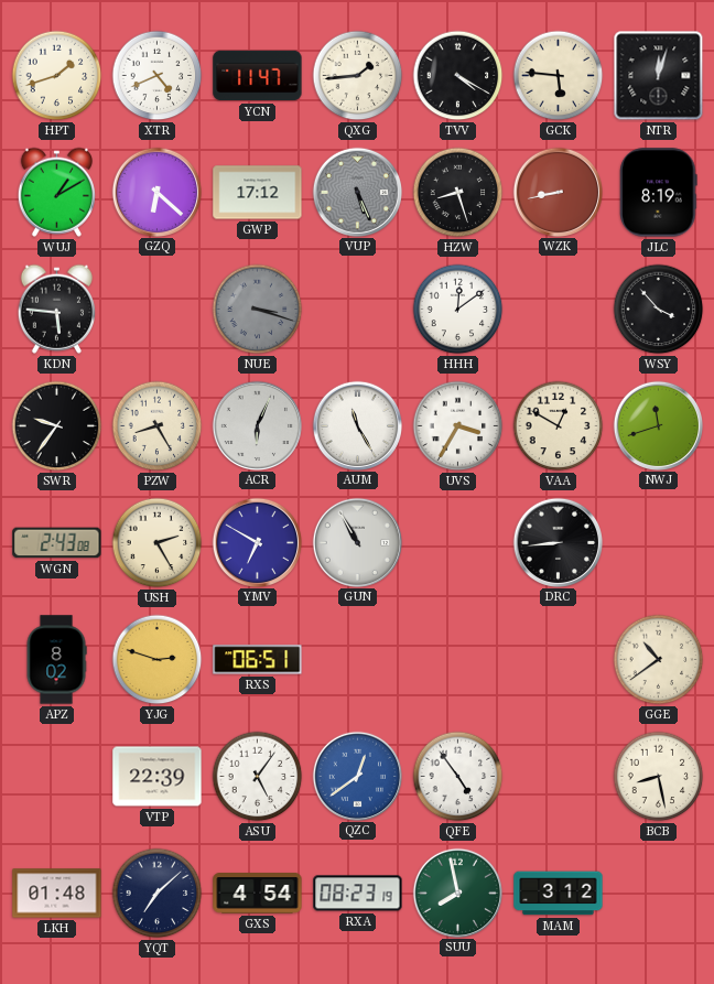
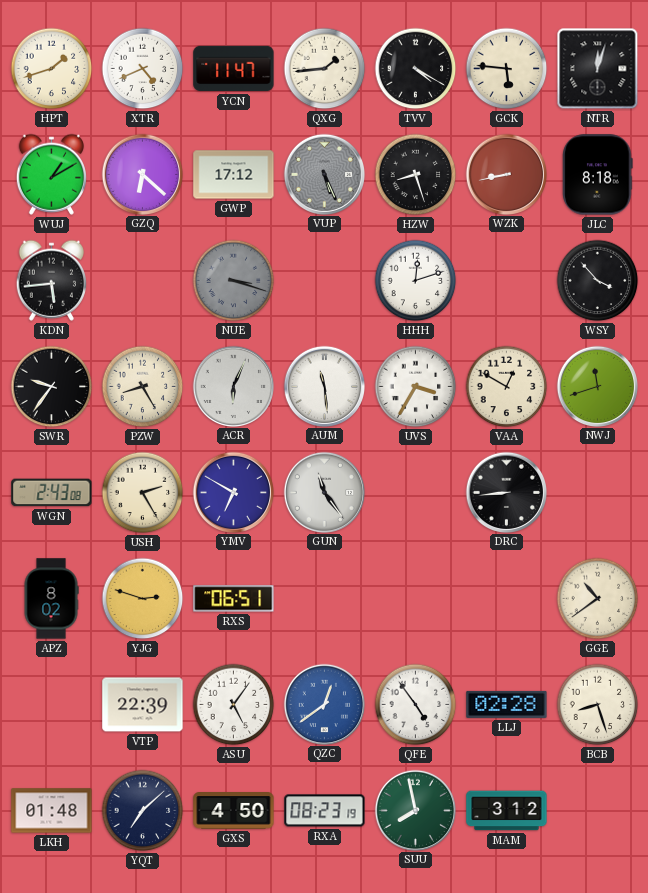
JLC: 8:19 -> 8:18 (598, 175)
KDN: 5:46 -> 5:44 (51, 280)
HHH: 12:09 -> 12:12 (416, 281)
AUM: 11:25 -> 11:29 (324, 386)
GUN: 10:55 -> 11:24 (324, 492)
LLJ: none -> 02:28 (507, 704)
BCB: 8:28 -> 8:27 (598, 705)
GXS: 4:54 -> 4:50 (234, 811)
